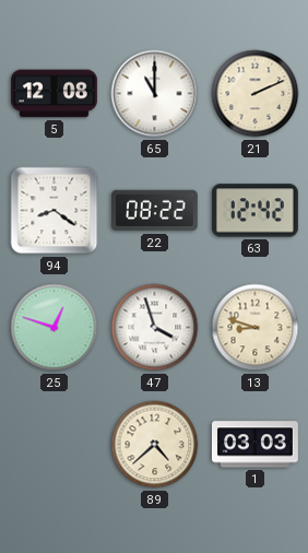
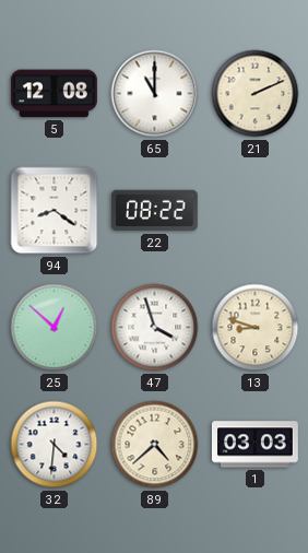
63: 12:42 -> none (254, 211)
25: 12:48 -> 12:52 (55, 328)
32: none -> 4:31 (55, 445)
